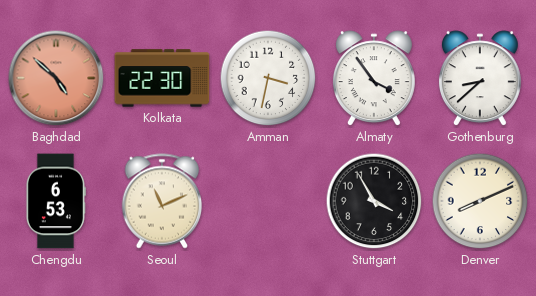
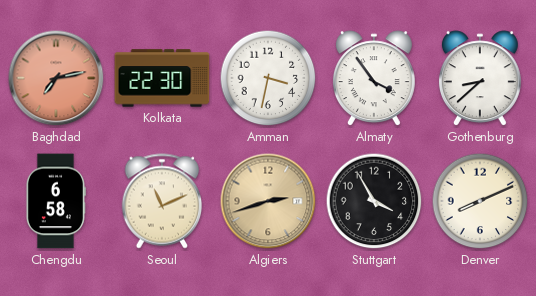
Baghdad: 4:52 -> 7:13 (56, 78)
Chengdu: 6:53 -> 6:58 (55, 201)
Algiers: none -> 2:42 (268, 201)
